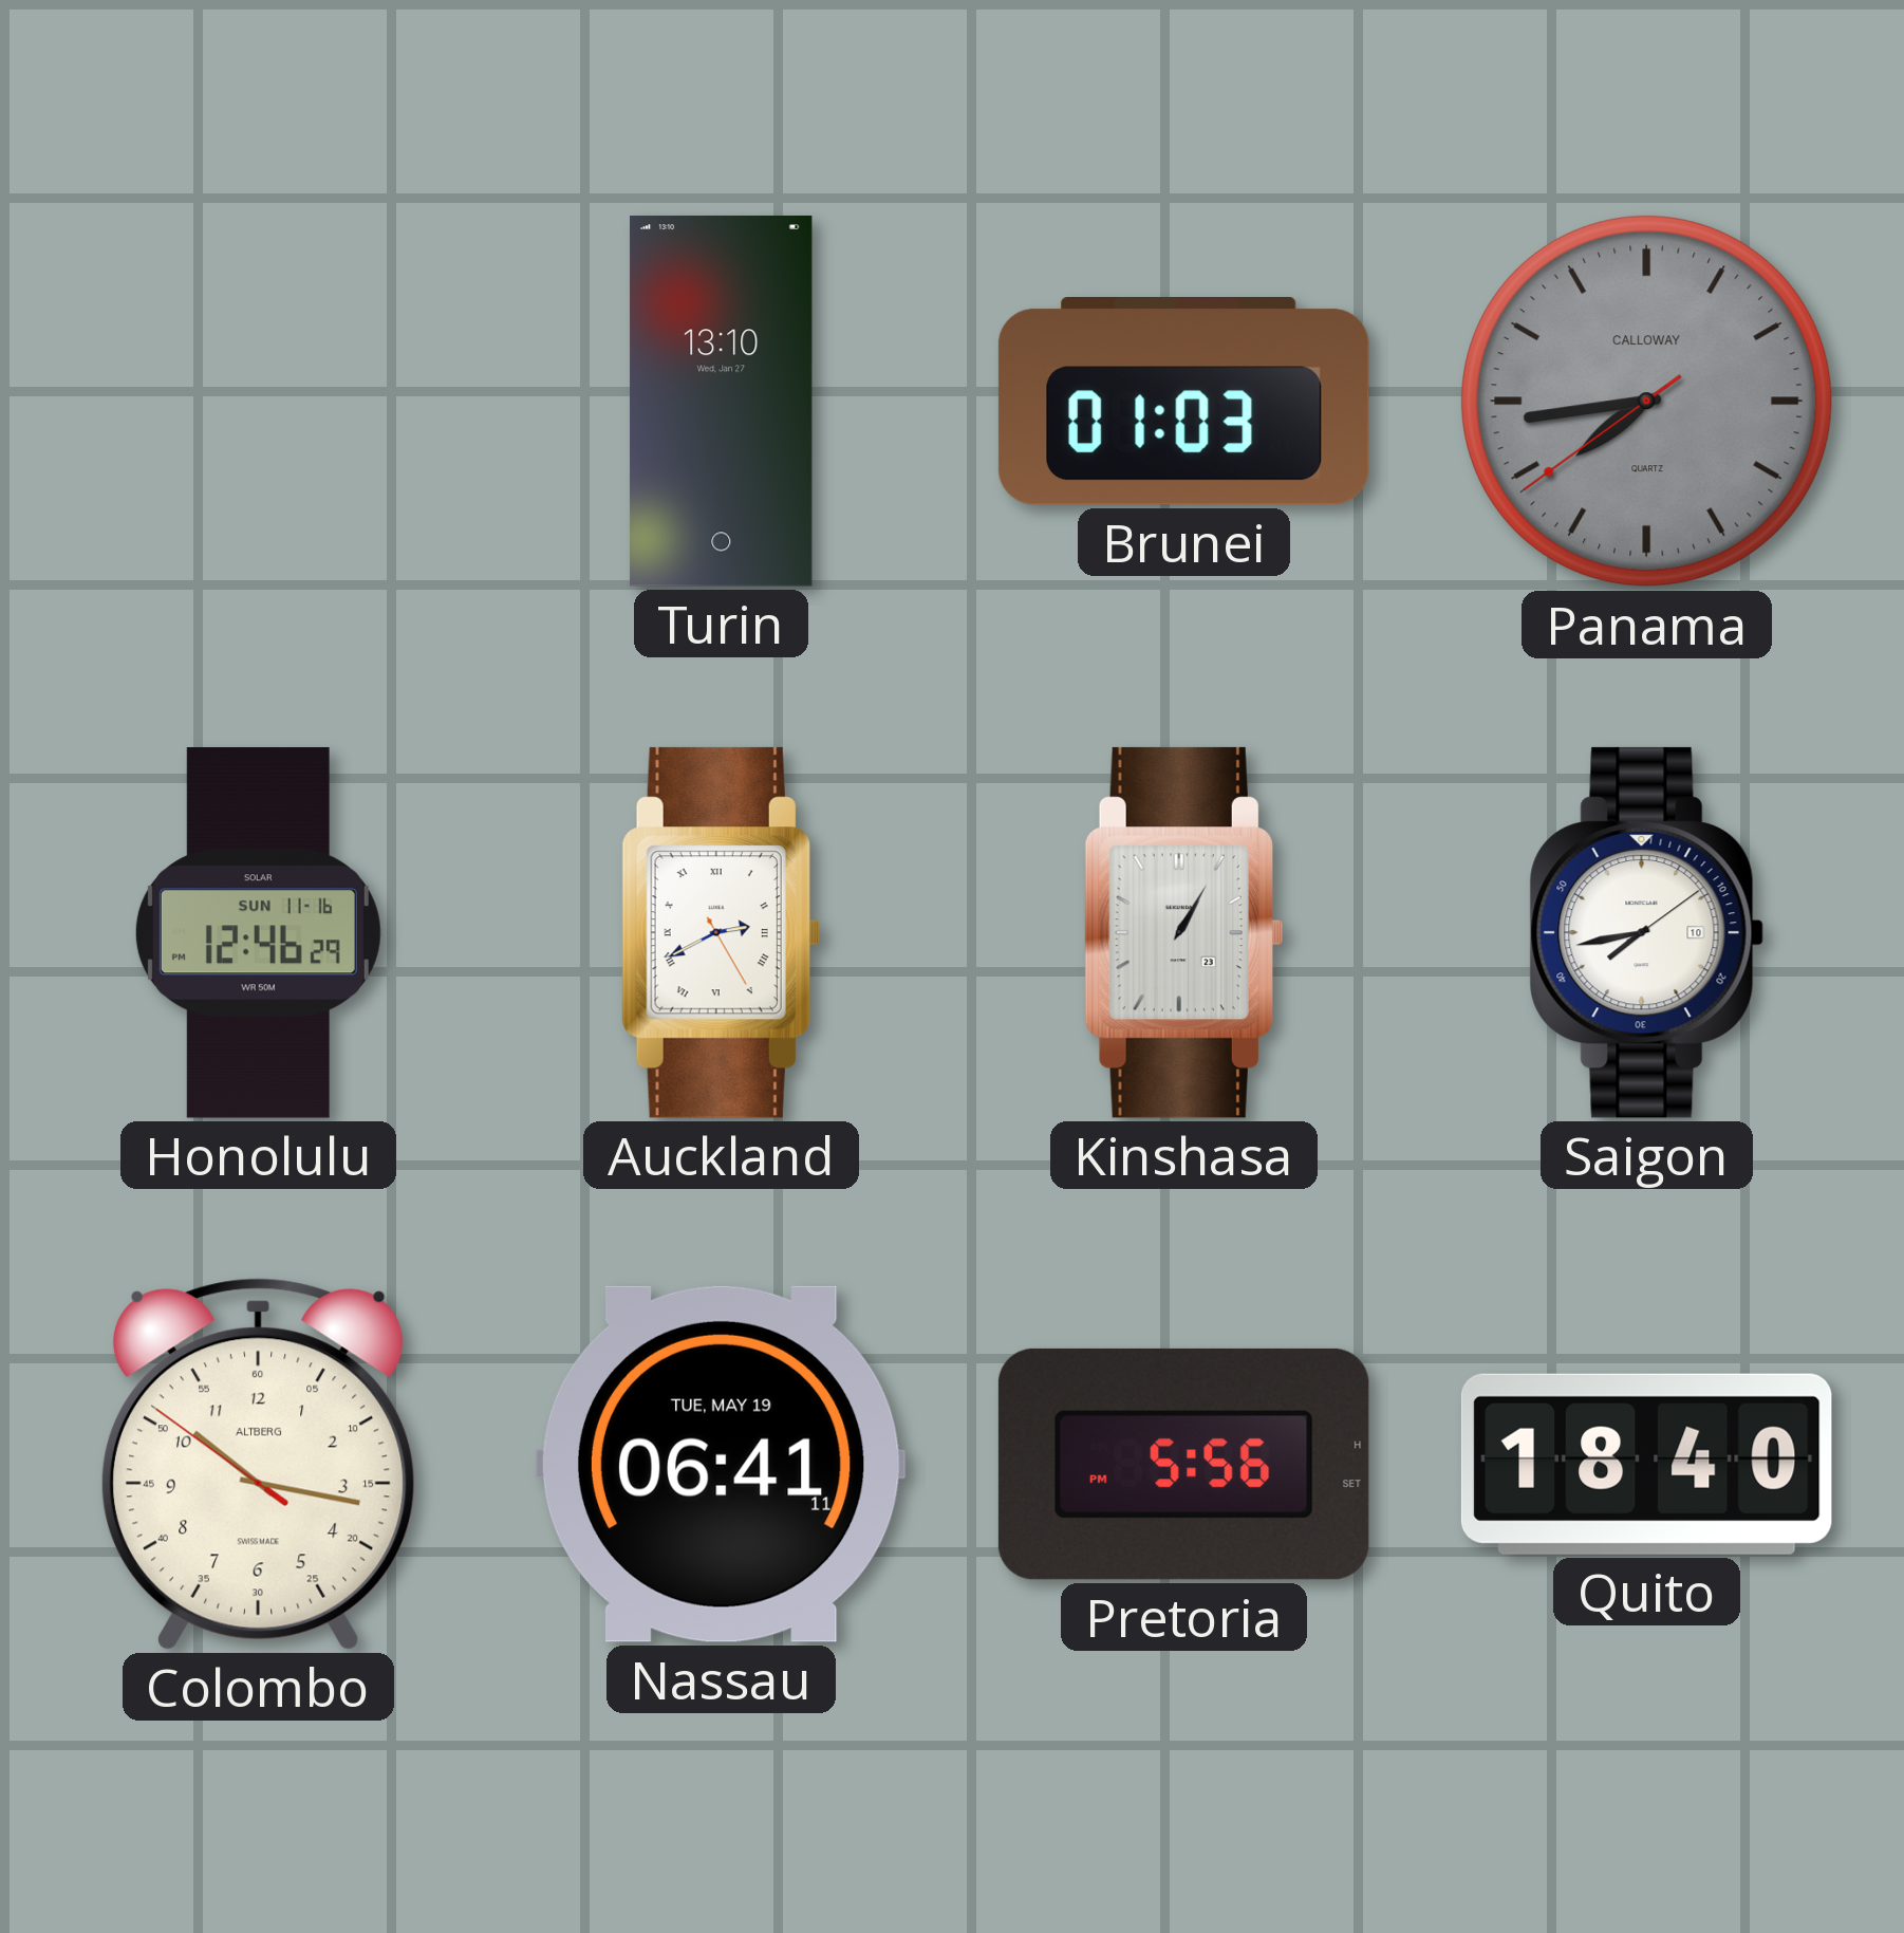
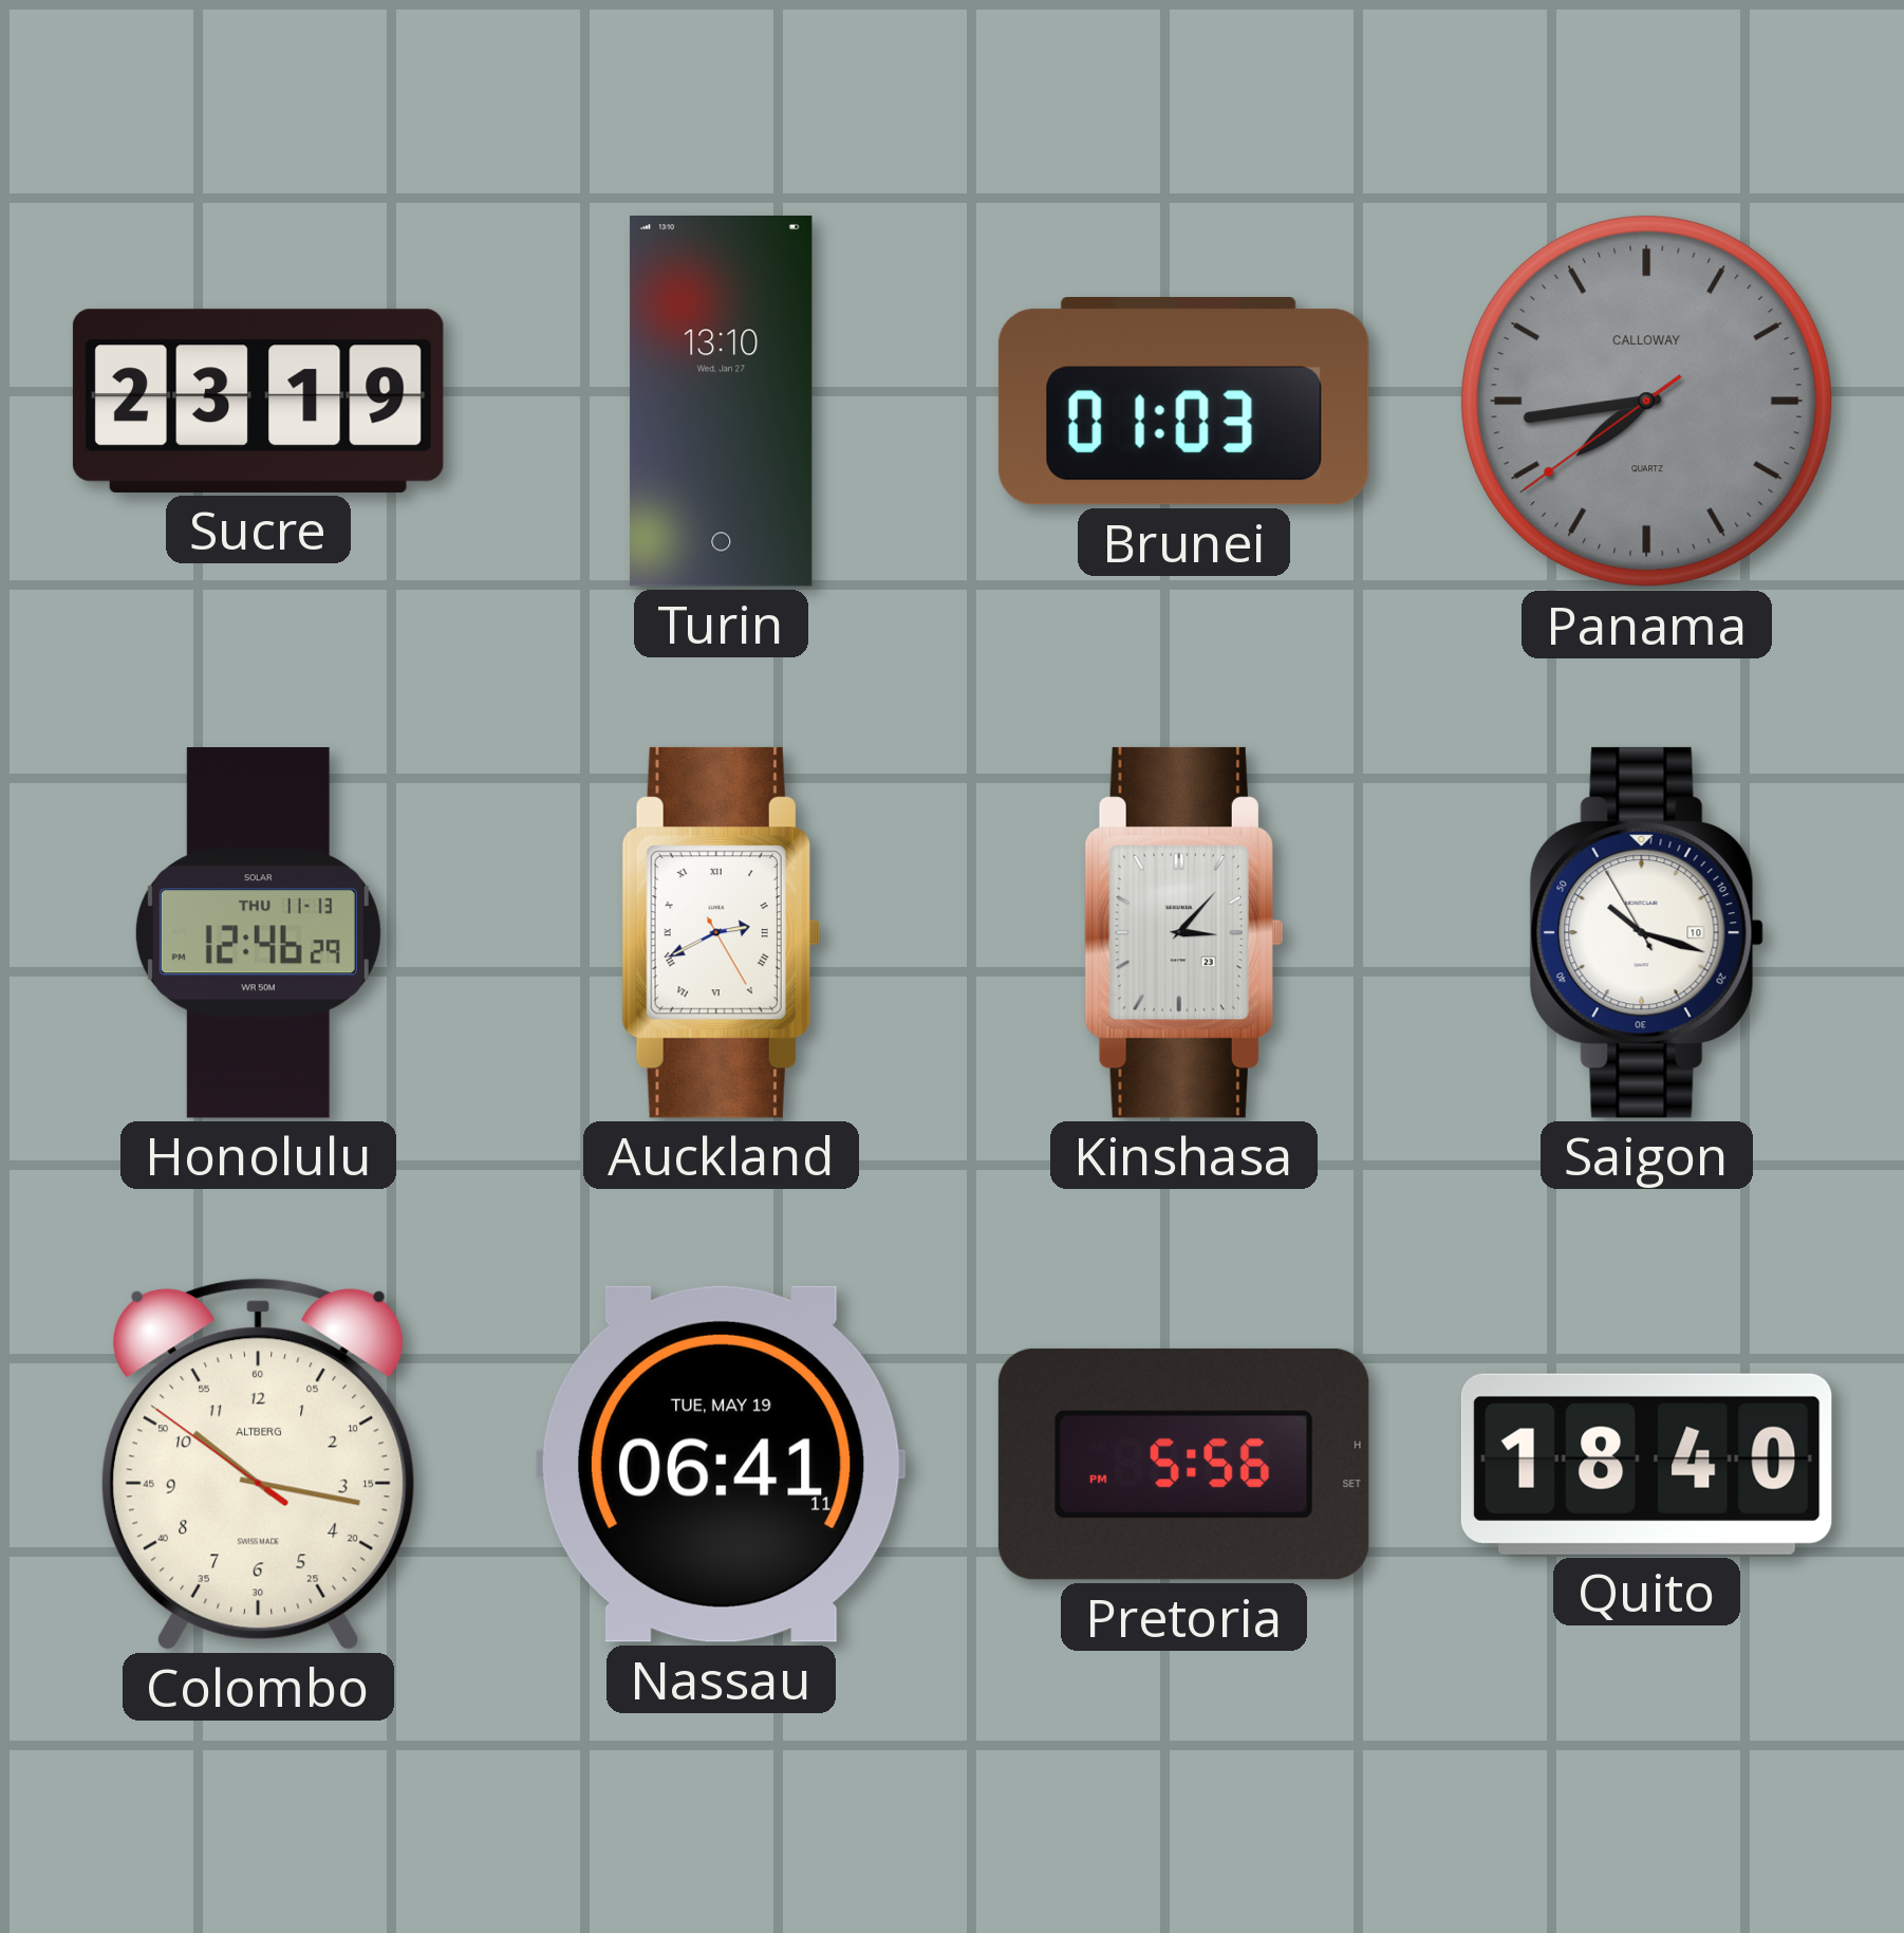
Sucre: none -> 23:19 (258, 401)
Honolulu date: SUN 11-16 -> THU 11-13 (258, 933)
Kinshasa: 1:05 -> 3:07 (1183, 932)
Saigon: 7:43 -> 10:17 (1646, 932)
